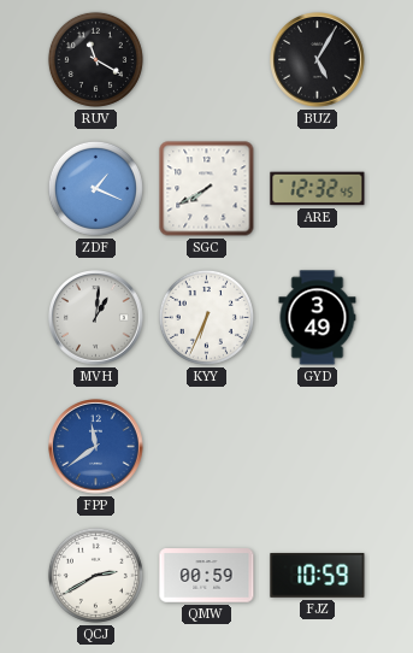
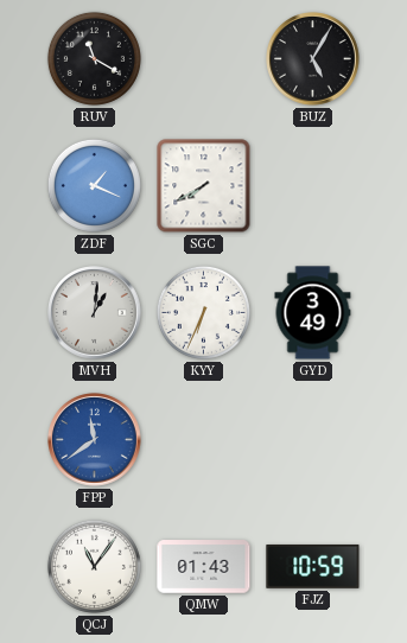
ARE: 12:32 -> none (318, 189)
QCJ: 2:40 -> 11:06 (94, 566)
QMW: 00:59 -> 01:43 (204, 567)
